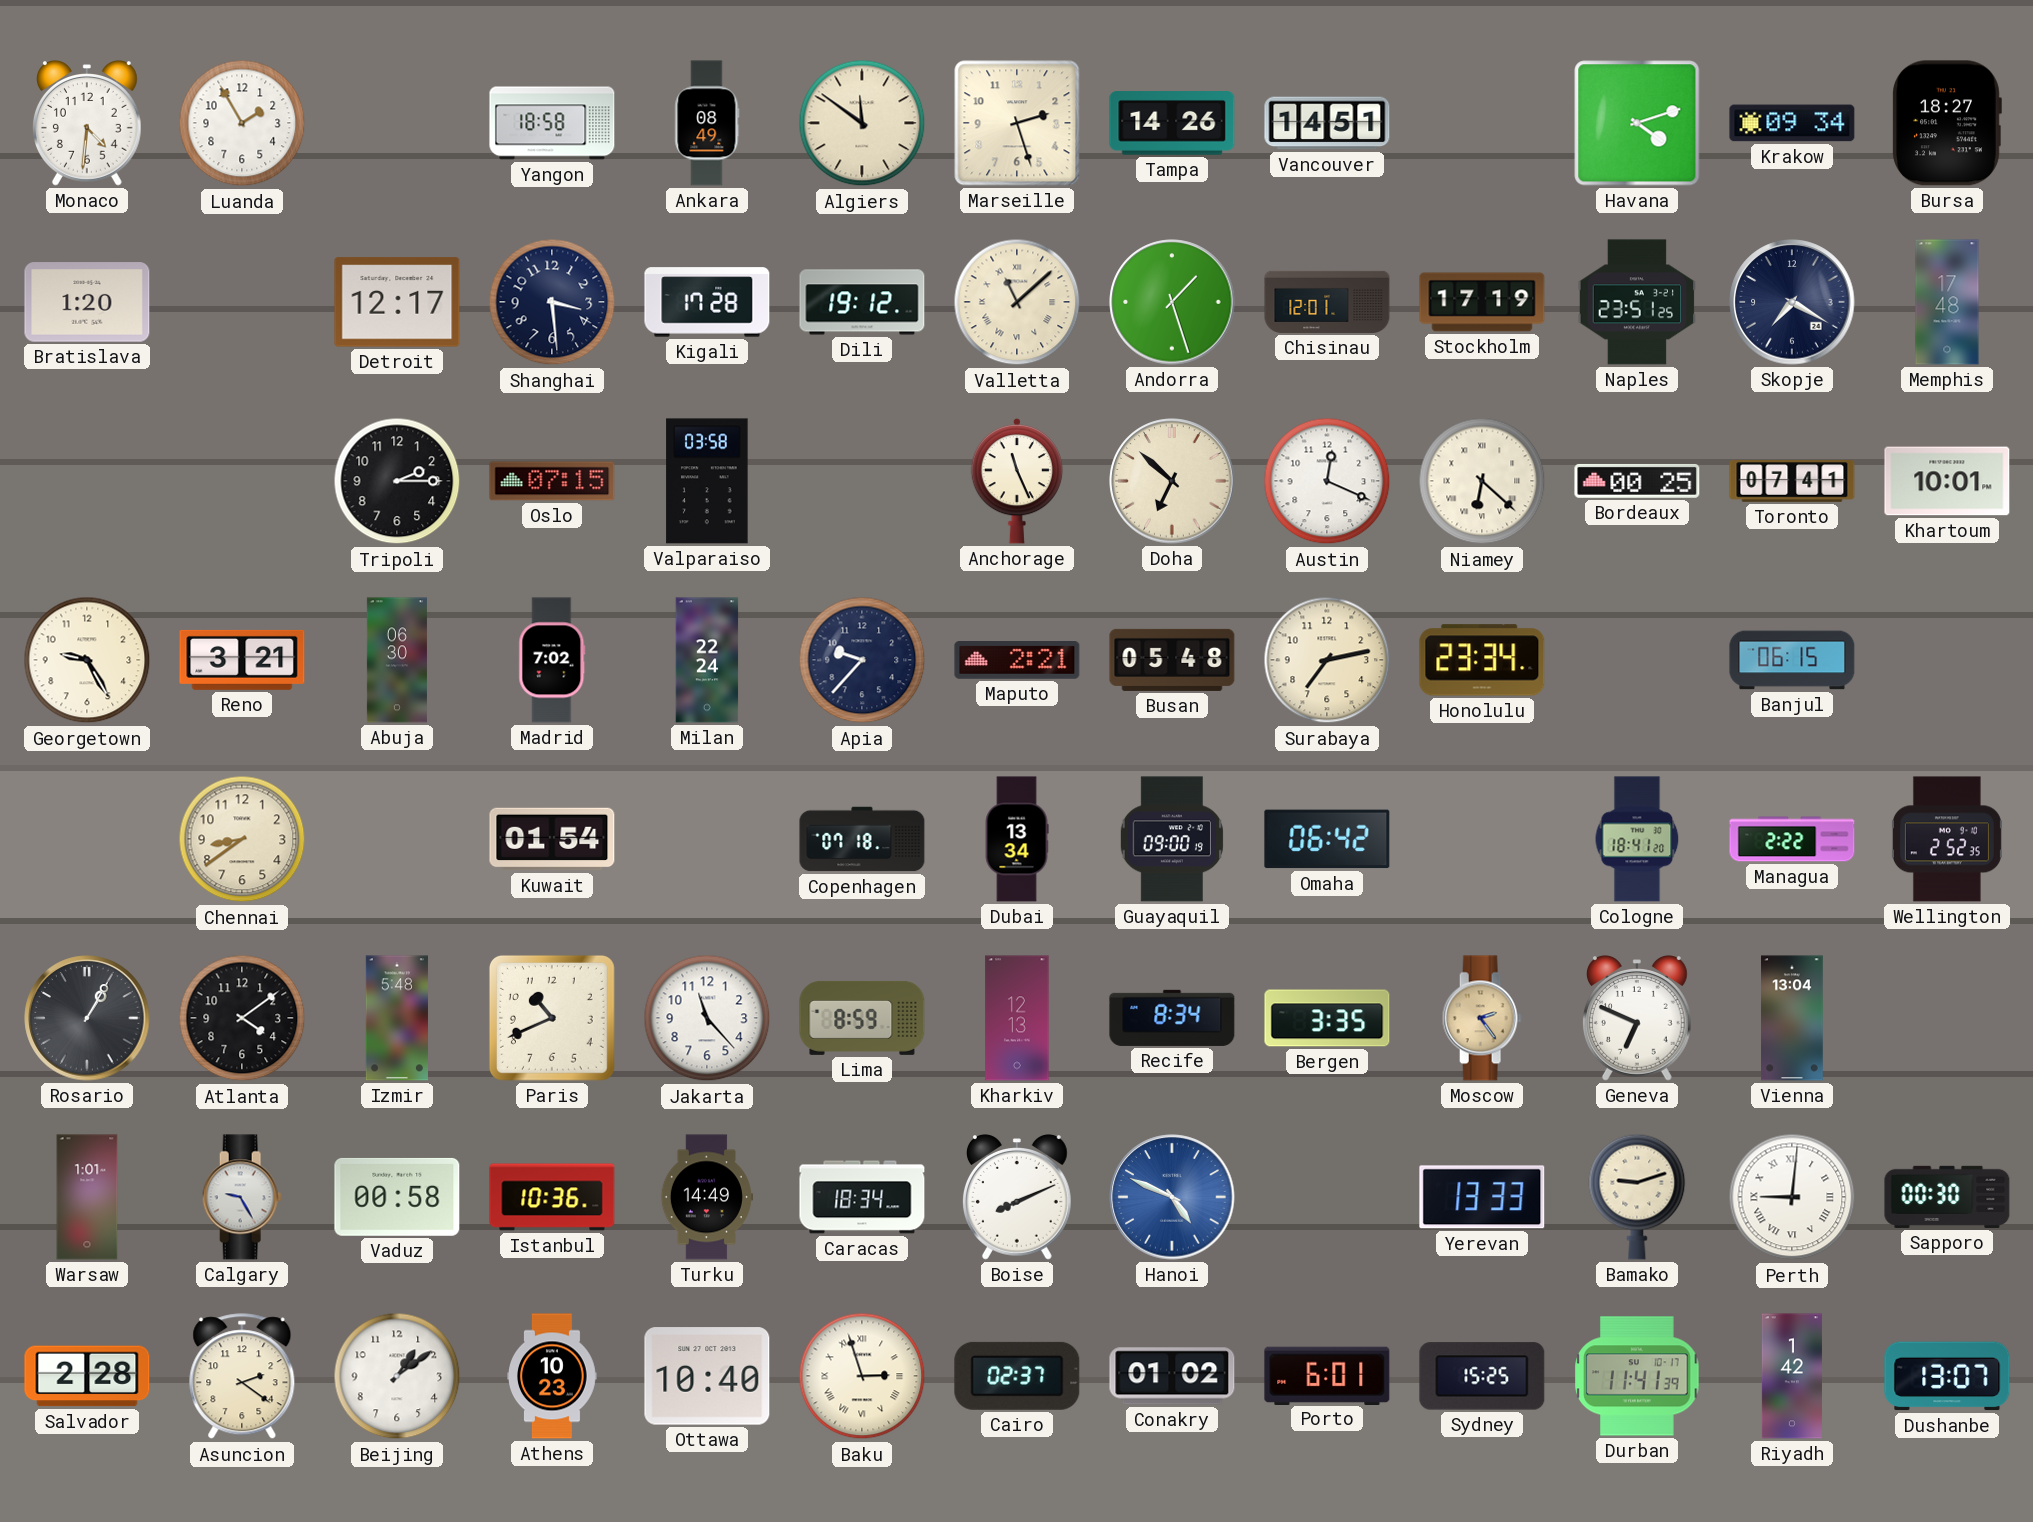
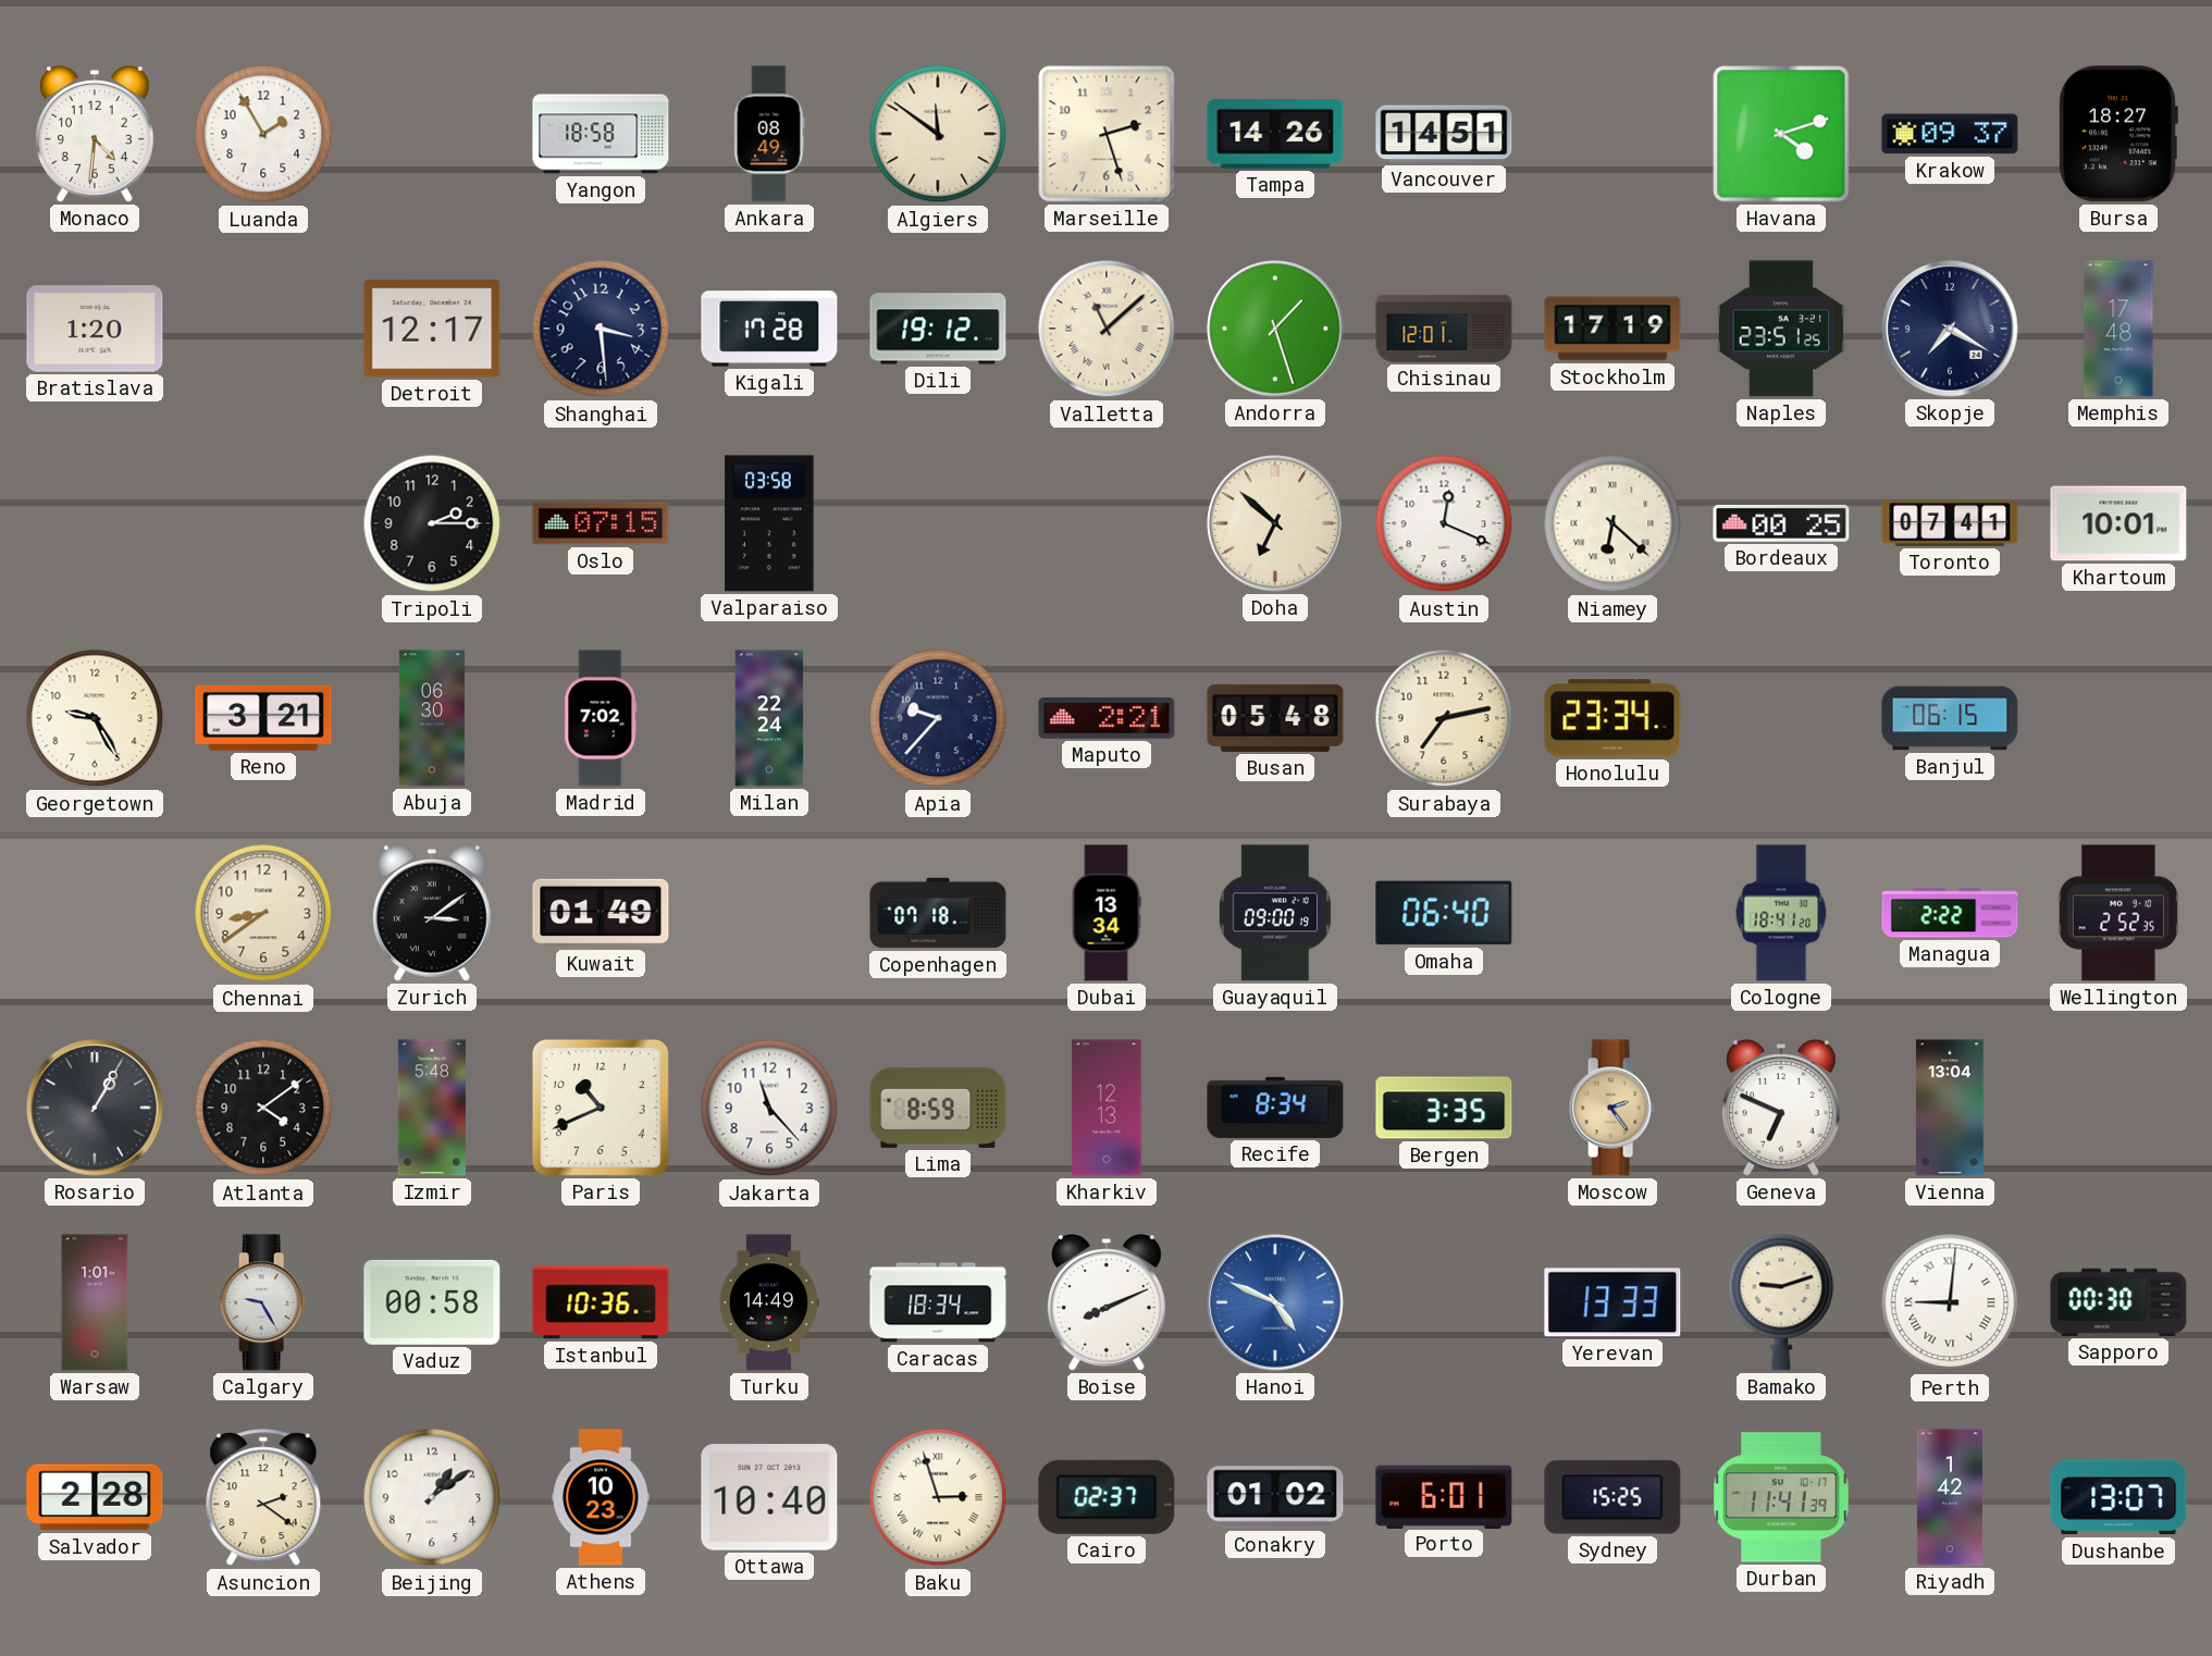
Krakow: 09:34 -> 09:37 (1950, 134)
Anchorage: 11:26 -> none (1017, 481)
Zurich: none -> 3:09 (432, 913)
Kuwait: 01:54 -> 01:49 (601, 913)
Omaha: 06:42 -> 06:40 (1444, 913)
